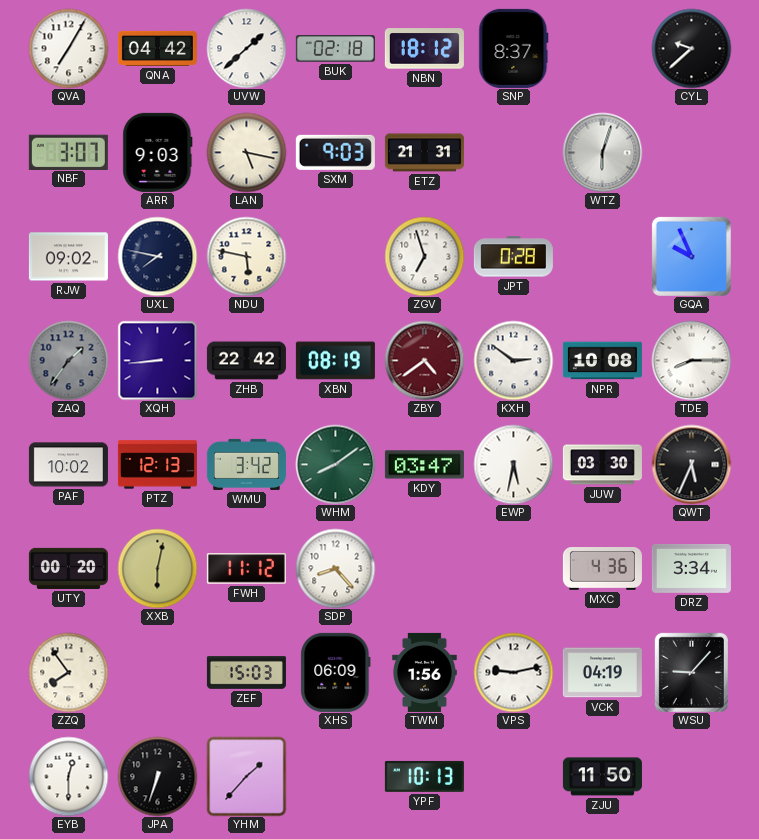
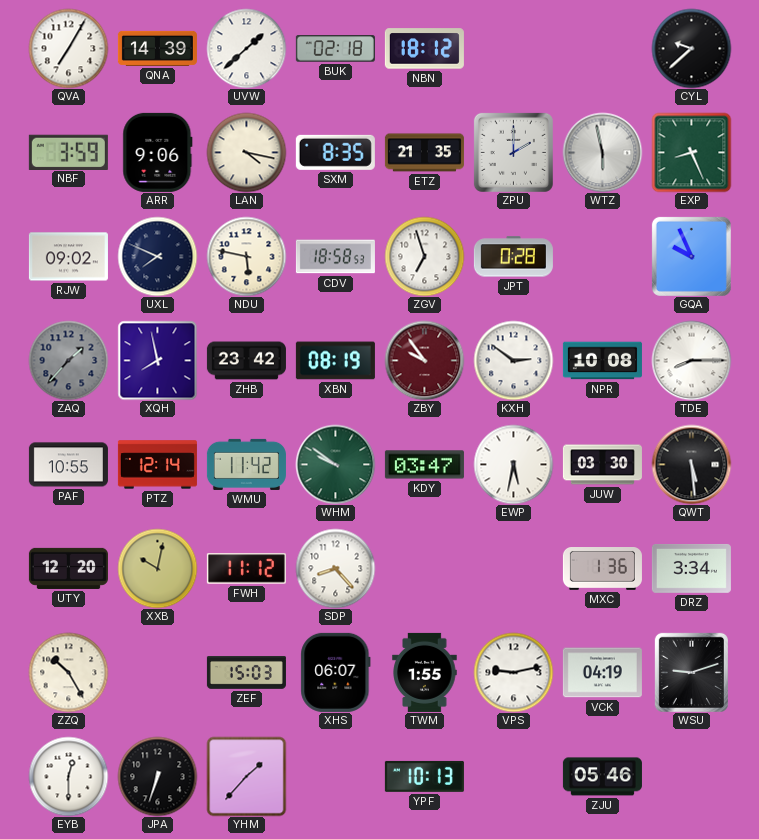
QNA: 04:42 -> 14:39 (157, 48)
SNP: 8:37 -> none (514, 48)
NBF: 3:07 -> 3:59 (68, 152)
ARR: 9:03 -> 9:06 (158, 152)
LAN: 5:17 -> 4:17 (246, 152)
SXM: 9:03 -> 8:35 (335, 152)
ETZ: 21:31 -> 21:35 (424, 153)
ZPU: none -> 2:00 (513, 152)
WTZ: 6:03 -> 5:58 (602, 152)
EXP: none -> 8:26 (691, 152)
UXL: 7:47 -> 7:49 (157, 256)
CDV: none -> 18:58 (335, 257)
ZAQ: 1:36 -> 1:37 (68, 360)
XQH: 8:44 -> 7:58 (157, 360)
ZHB: 22:42 -> 23:42 (246, 361)
ZBY: 4:39 -> 9:54 (424, 360)
PAF: 10:02 -> 10:55 (68, 465)
PTZ: 12:13 -> 12:14 (157, 465)
WMU: 3:42 -> 11:42 (246, 464)
WHM: 8:09 -> 9:51 (335, 464)
QWT: 5:34 -> 5:29 (691, 464)
UTY: 00:20 -> 12:20 (68, 568)
XXB: 6:02 -> 10:02 (157, 568)
MXC: 4:36 -> 1:36 (602, 569)
ZZQ: 7:54 -> 10:25 (68, 672)
XHS: 06:09 -> 06:07 (336, 672)
TWM: 1:56 -> 1:55 (425, 672)
WSU: 9:07 -> 9:12 (691, 672)
ZJU: 11:50 -> 05:46 (602, 777)
